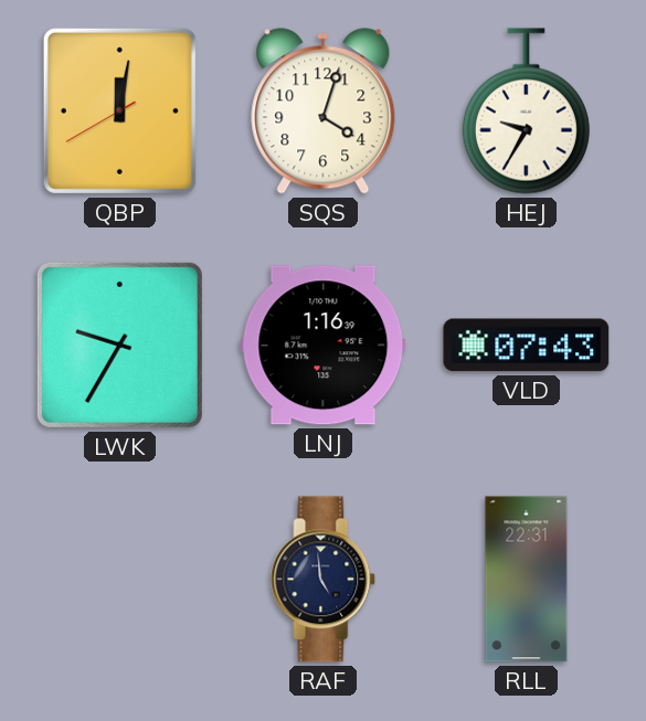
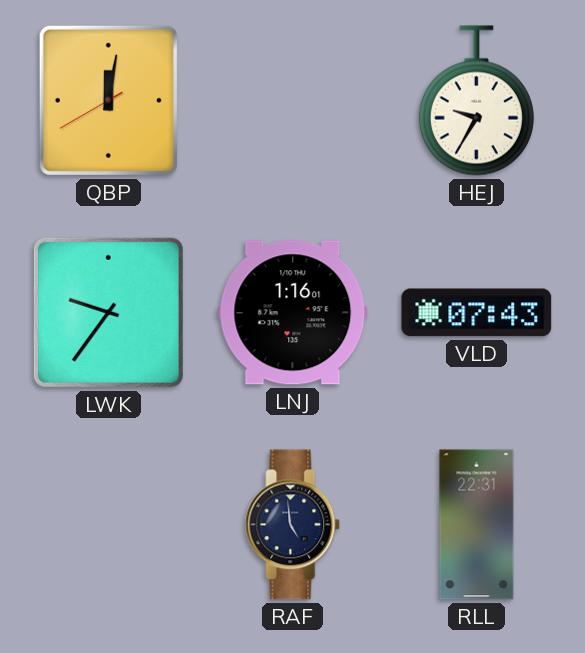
SQS: 4:03 -> none (324, 112)
LWK: 9:35 -> 9:36 (108, 312)
LNJ: 1:16:39 -> 1:16:01 (293, 313)
